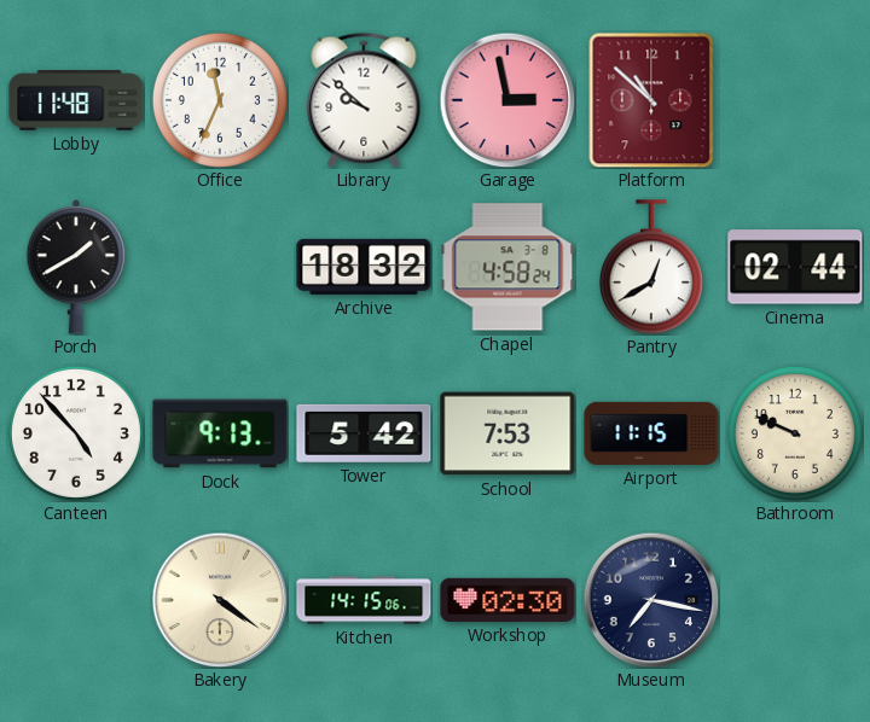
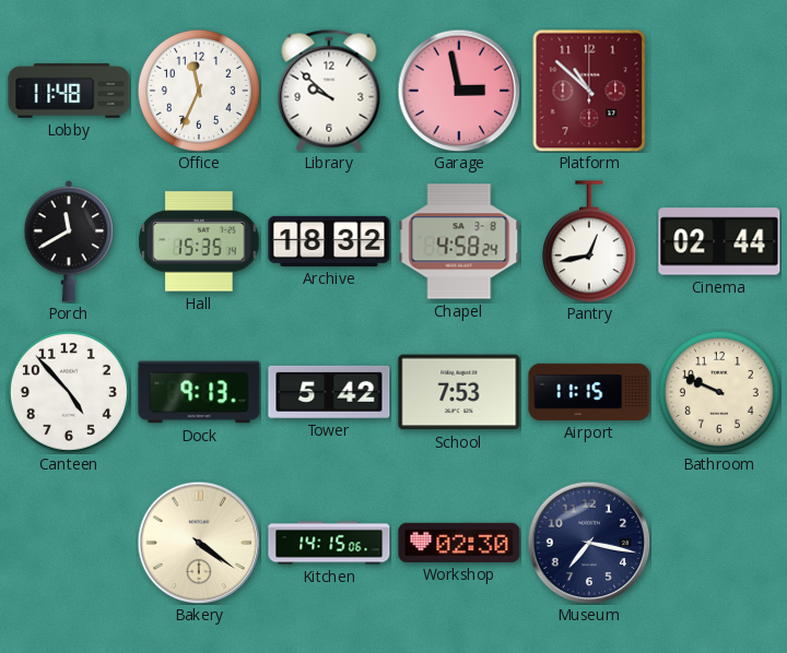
Porch: 1:40 -> 11:40 (69, 241)
Hall: none -> 15:35 (199, 241)
Pantry: 12:40 -> 12:43 (589, 241)
